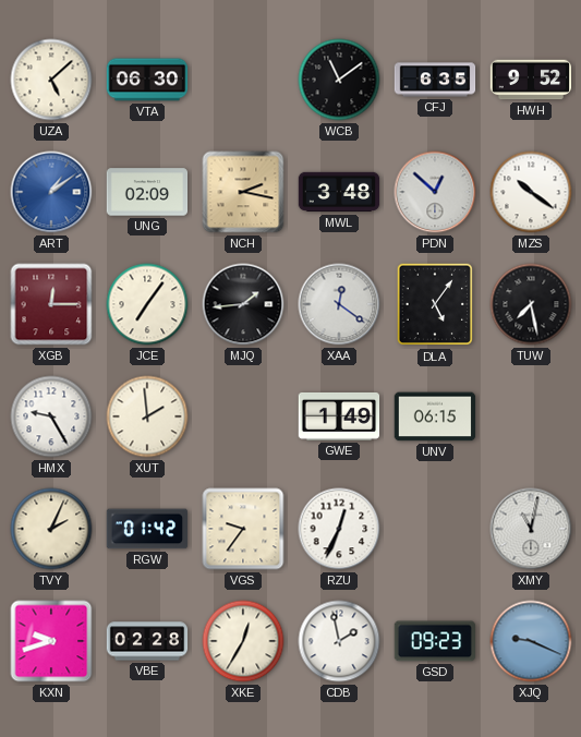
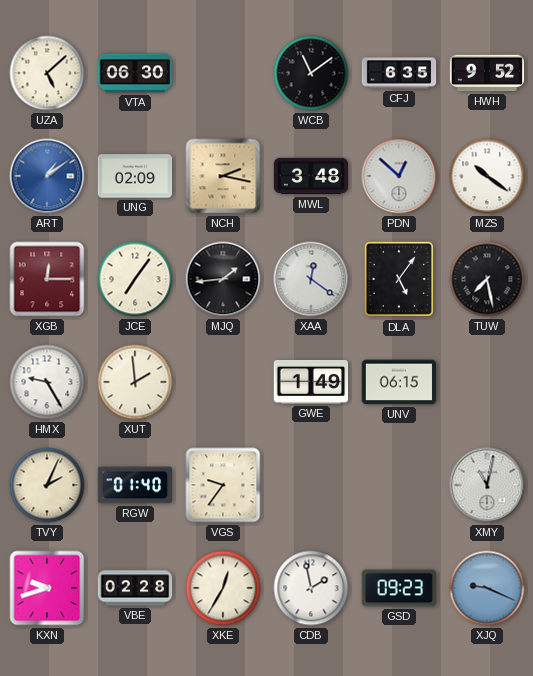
RGW: 01:42 -> 01:40 (135, 485)
RZU: 12:34 -> none (339, 529)
